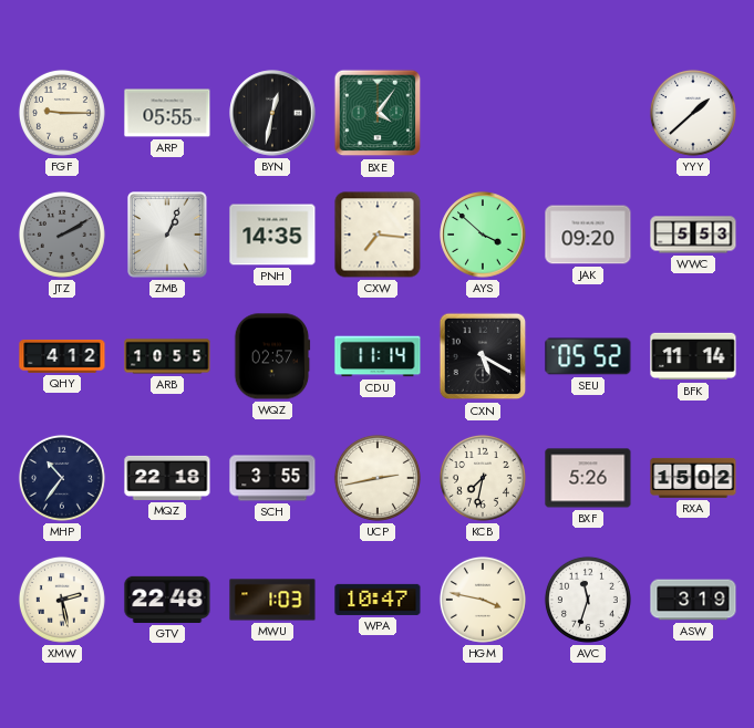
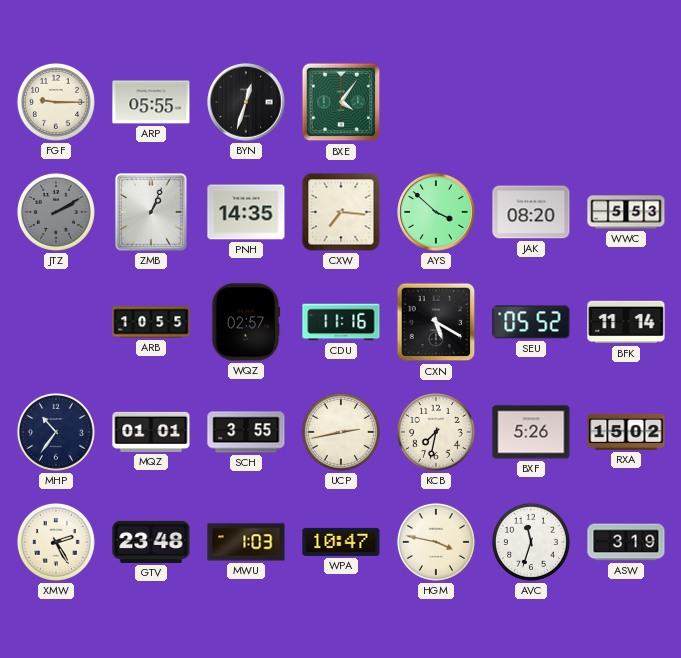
BYN: 12:32 -> 12:33 (246, 102)
YYY: 1:38 -> none (693, 113)
JAK: 09:20 -> 08:20 (531, 212)
QHY: 4:12 -> none (62, 356)
CDU: 11:14 -> 11:16 (341, 322)
MQZ: 22:18 -> 01:01 (151, 432)
XMW: 2:28 -> 2:25 (56, 542)
GTV: 22:48 -> 23:48 (151, 542)
